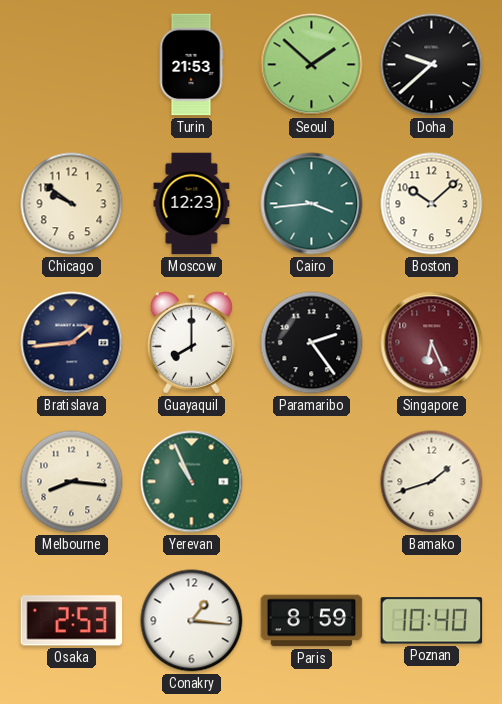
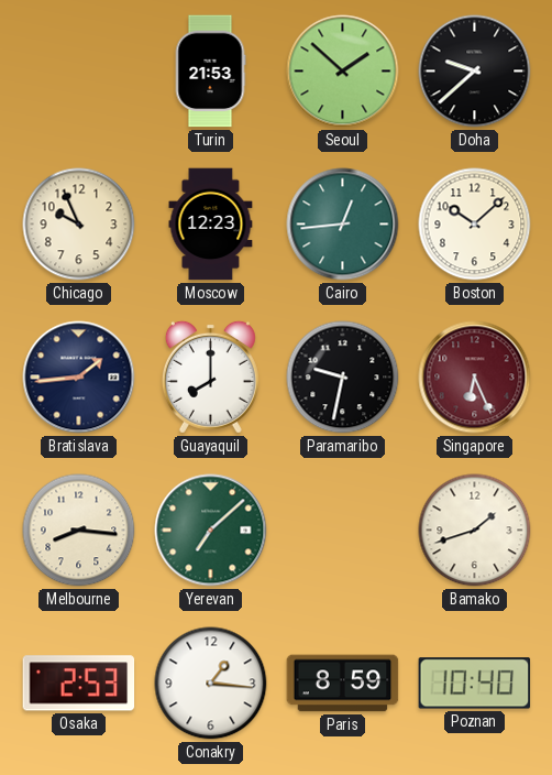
Chicago: 9:51 -> 9:56 (79, 225)
Cairo: 3:44 -> 12:44 (343, 225)
Paramaribo: 2:24 -> 9:32 (343, 378)
Yerevan: 10:56 -> 7:08 (211, 531)
